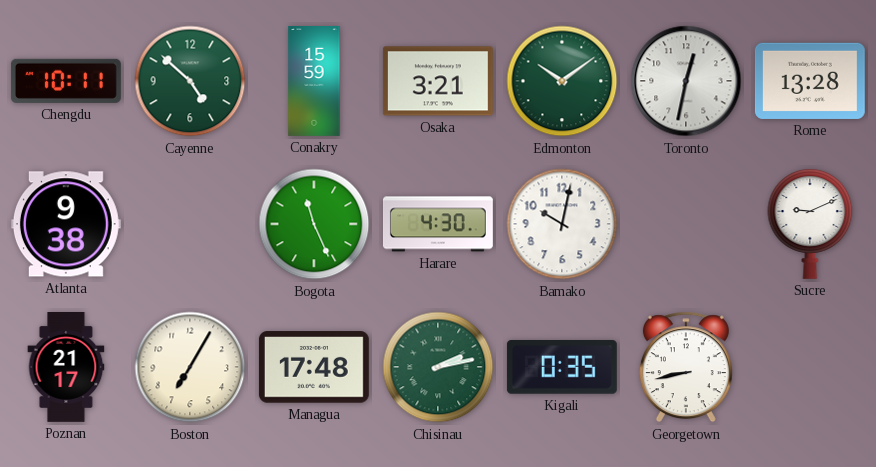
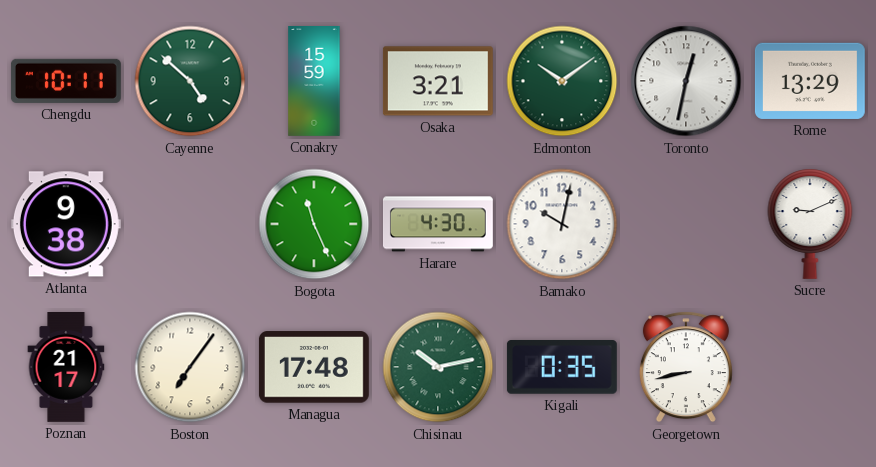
Rome: 13:28 -> 13:29 (810, 81)
Boston: 7:05 -> 7:06 (190, 367)
Chisinau: 2:13 -> 10:13 (438, 367)
